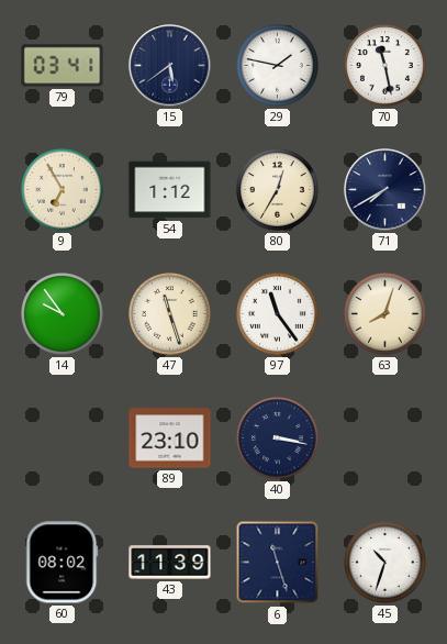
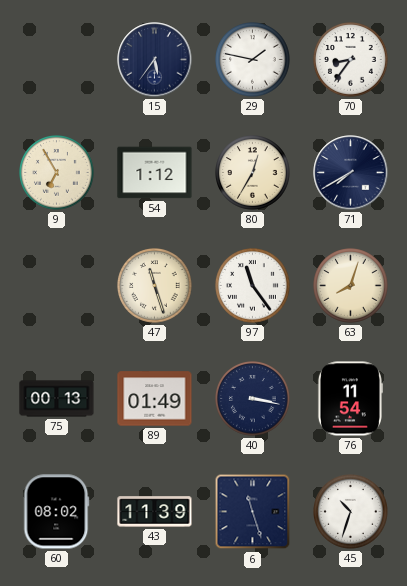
79: 03:41 -> none (63, 66)
15: 5:39 -> 5:36 (155, 60)
70: 11:28 -> 8:36 (351, 60)
14: 9:54 -> none (63, 314)
75: none -> 00:13 (57, 399)
89: 23:10 -> 01:49 (155, 399)
76: none -> 11:54 (350, 399)
